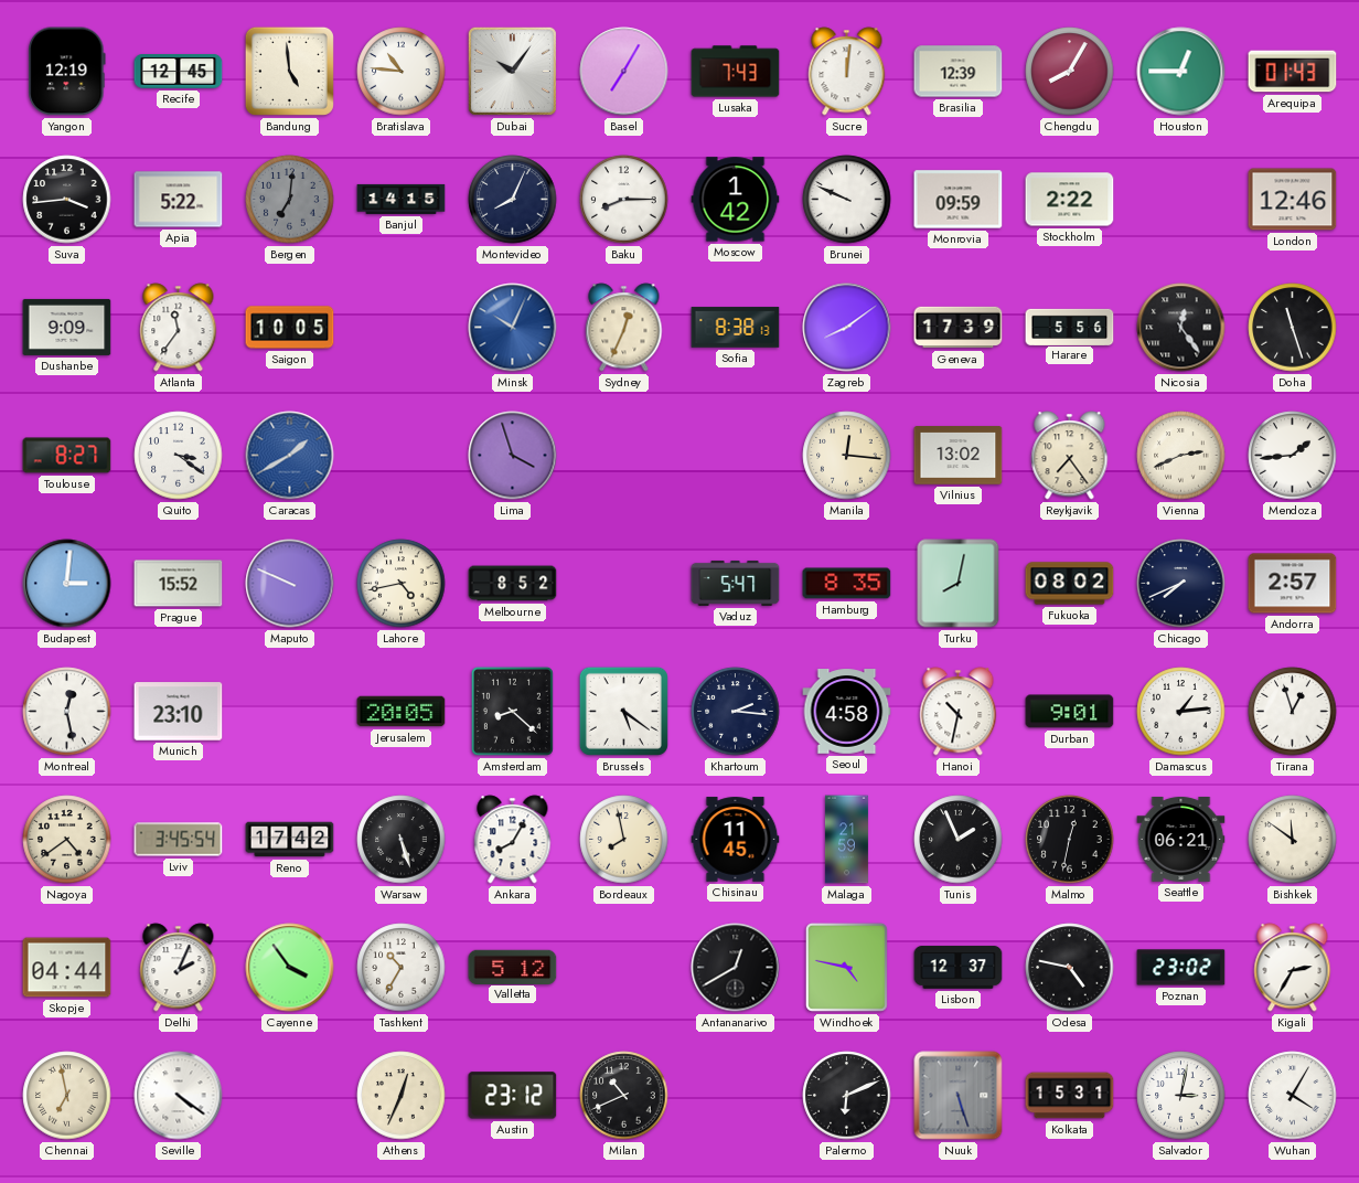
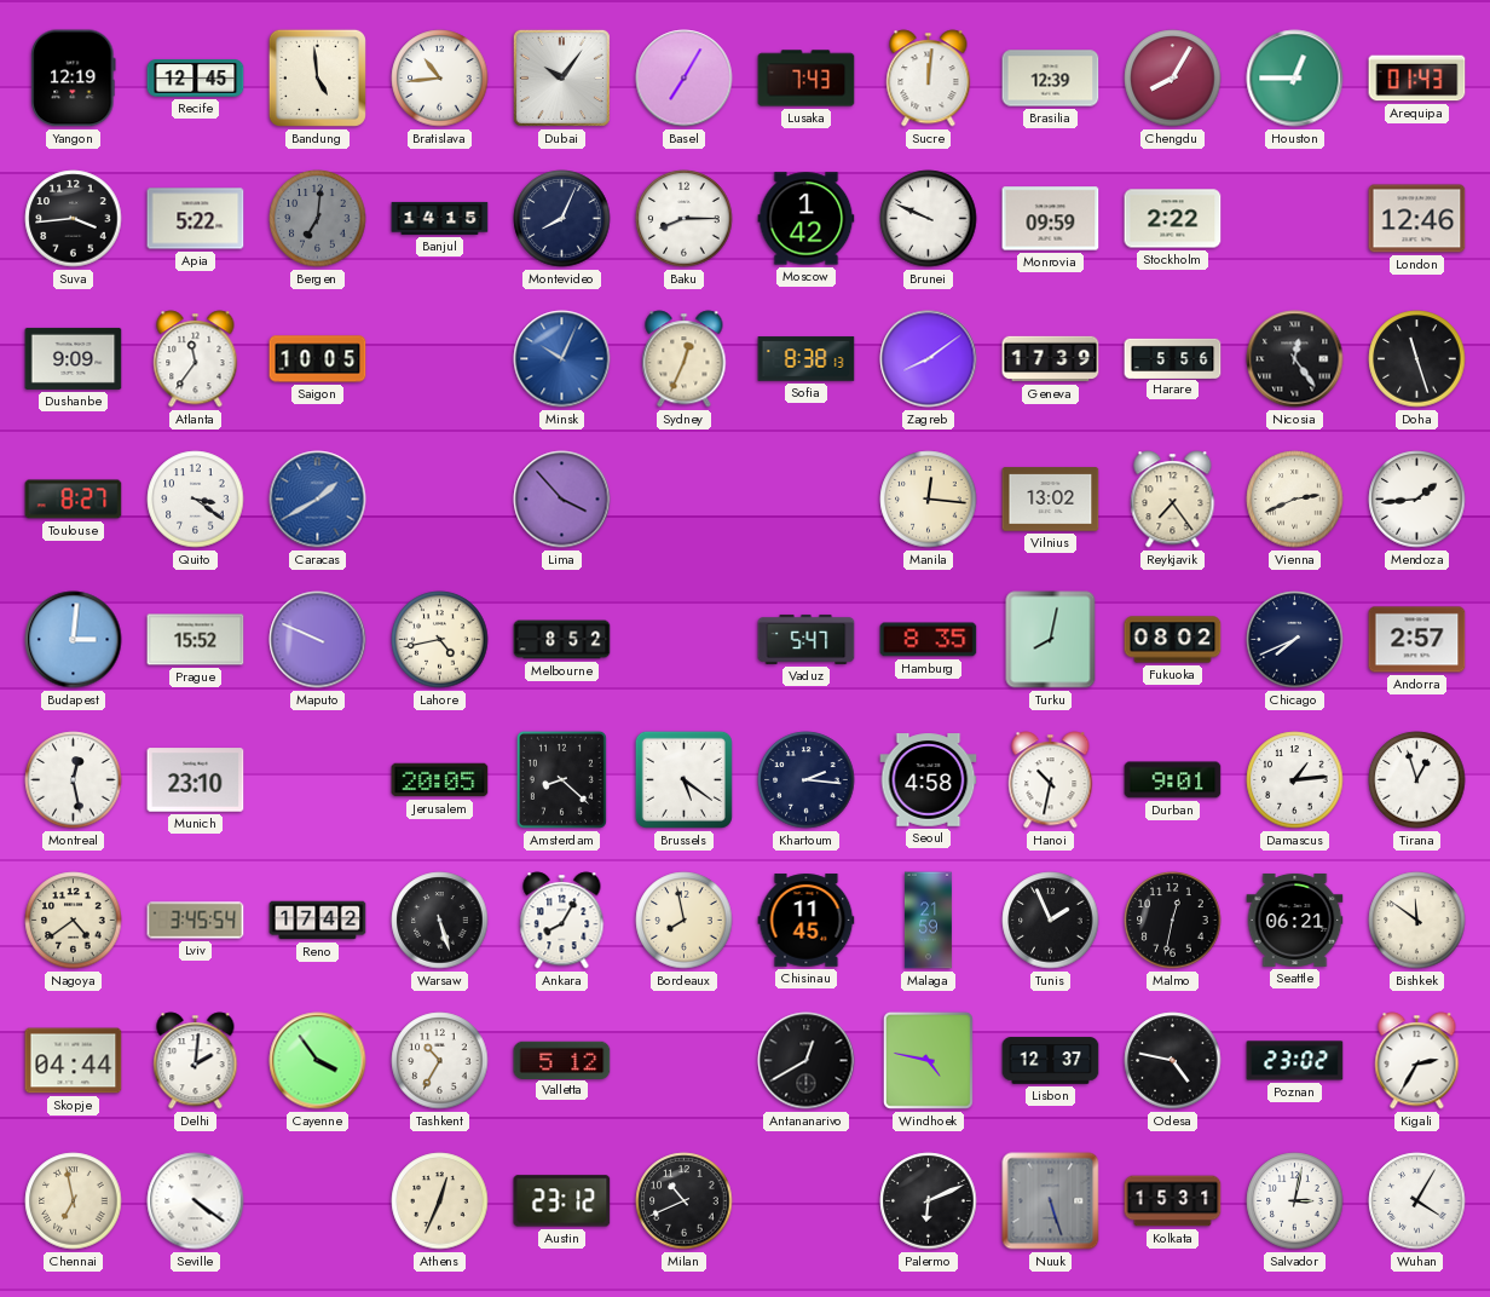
Bratislava: 10:46 -> 10:44 (440, 79)
Lima: 3:57 -> 3:53 (562, 500)
Delhi: 2:04 -> 2:01 (196, 1061)
